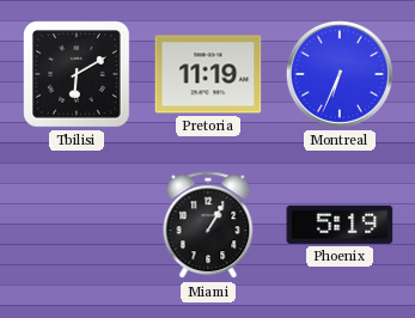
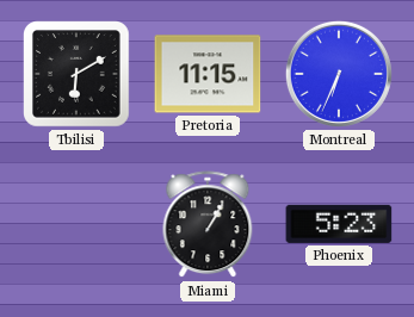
Pretoria: 11:19 -> 11:15 (208, 74)
Phoenix: 5:19 -> 5:23 (339, 224)
